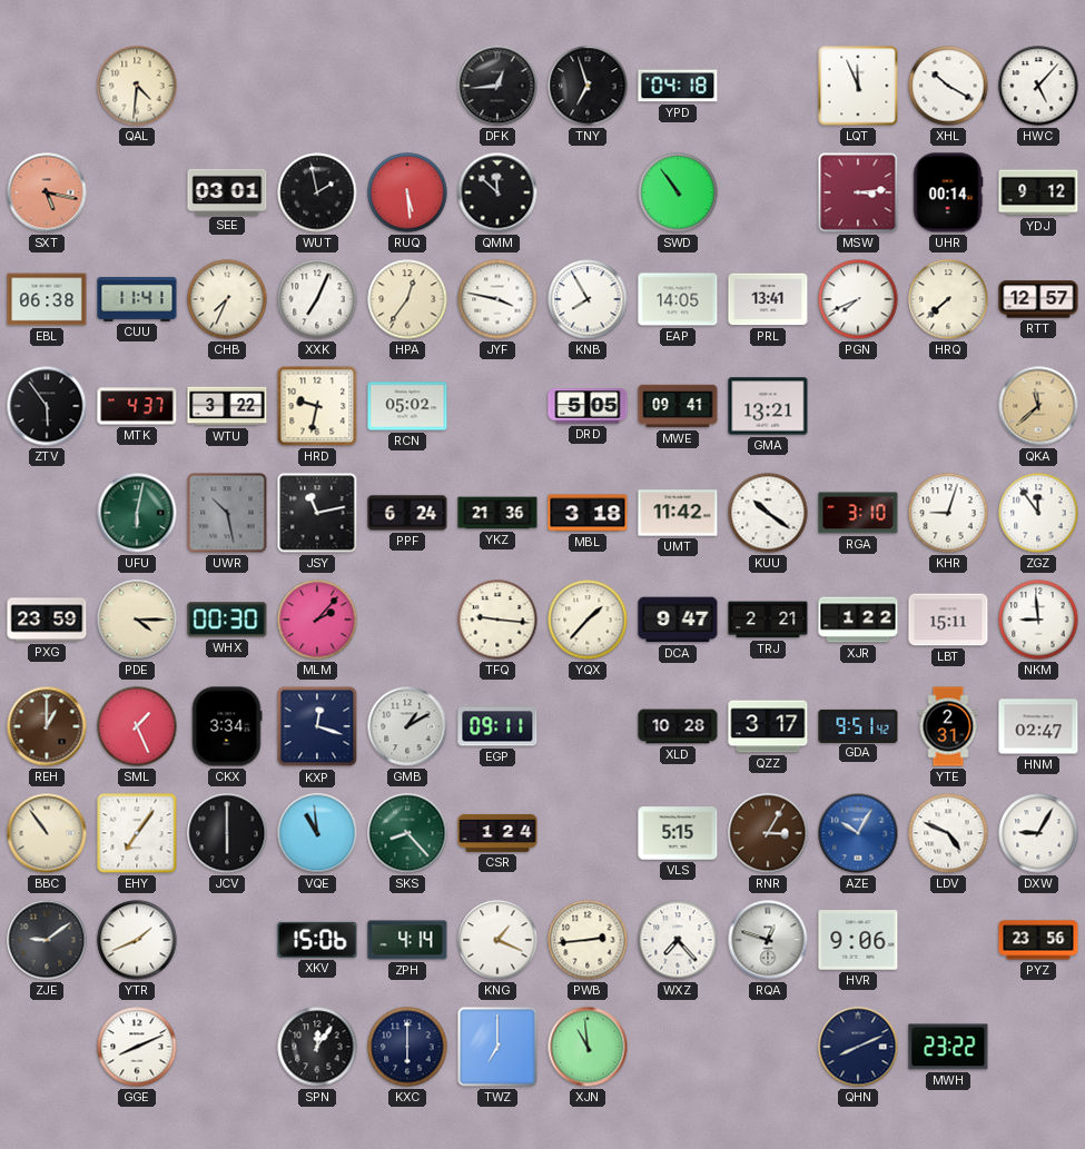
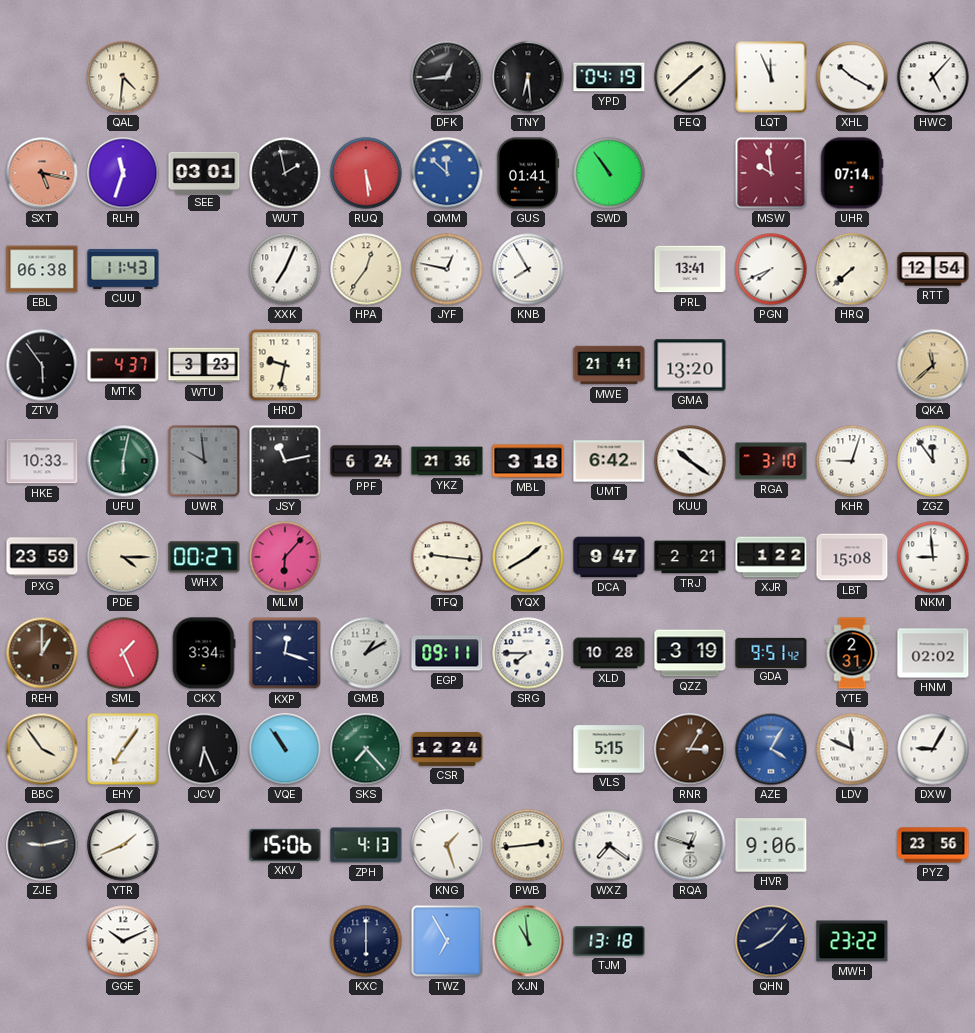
TNY: 6:57 -> 6:29 (528, 77)
YPD: 04:18 -> 04:19 (609, 77)
FEQ: none -> 1:38 (690, 77)
RLH: none -> 11:33 (123, 173)
QMM dial: black -> blue (447, 173)
GUS: none -> 01:41 (528, 173)
MSW: 3:14 -> 9:59 (771, 173)
UHR: 00:14 -> 07:14 (852, 173)
YDJ: 9:12 -> none (1038, 192)
CUU: 11:41 -> 11:43 (123, 269)
CHB: 7:34 -> none (227, 299)
JYF: 3:47 -> 12:47 (447, 269)
EAP: 14:05 -> none (678, 299)
RTT: 12:57 -> 12:54 (933, 269)
WTU: 3:22 -> 3:23 (204, 365)
RCN: 05:02 -> none (407, 406)
DRD: 5:05 -> none (588, 406)
MWE: 09:41 -> 21:41 (609, 365)
GMA: 13:21 -> 13:20 (690, 365)
HKE: none -> 10:33 (42, 461)
UWR: 10:28 -> 9:59 (204, 461)
UMT: 11:42 -> 6:42 (609, 461)
WHX: 00:30 -> 00:27 (204, 557)
MLM: 2:07 -> 6:07 (285, 557)
YQX: 1:37 -> 1:40 (528, 557)
LBT: 15:11 -> 15:08 (852, 557)
SRG: none -> 7:45 (528, 653)
QZZ: 3:17 -> 3:19 (690, 653)
HNM: 02:47 -> 02:02 (933, 653)
BBC: 10:54 -> 3:54 (42, 749)
JCV: 6:00 -> 6:26 (204, 749)
VQE: 10:59 -> 10:54 (285, 749)
SKS: 8:23 -> 7:23 (366, 749)
CSR: 1:24 -> 12:24 (447, 749)
AZE: 10:05 -> 4:05 (771, 749)
LDV: 4:49 -> 11:49 (852, 749)
ZJE: 9:09 -> 9:13 (42, 845)
ZPH: 4:14 -> 4:13 (366, 845)
KNG: 1:19 -> 1:27 (447, 845)
WXZ: 7:23 -> 7:21 (609, 845)
GGE: 8:11 -> 10:11 (123, 941)
SPN: 12:06 -> none (317, 1047)
TWZ: 7:00 -> 6:55 (447, 941)
TJM: none -> 13:18 (609, 941)
QHN: 8:11 -> 8:07 (771, 941)
